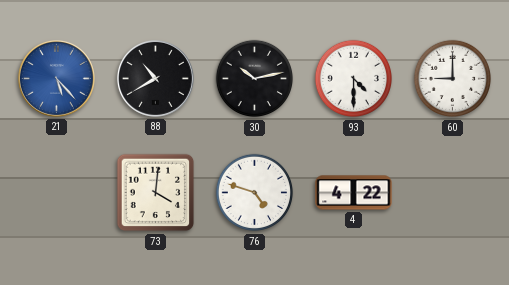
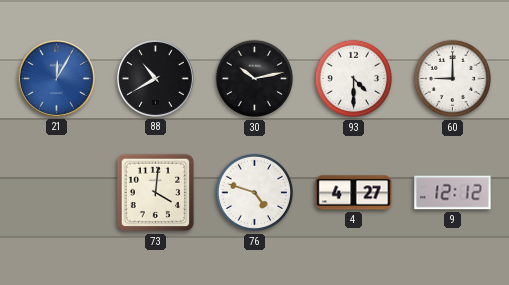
21: 5:23 -> 12:05 (56, 78)
4: 4:22 -> 4:27 (354, 193)
9: none -> 12:12 (453, 193)
